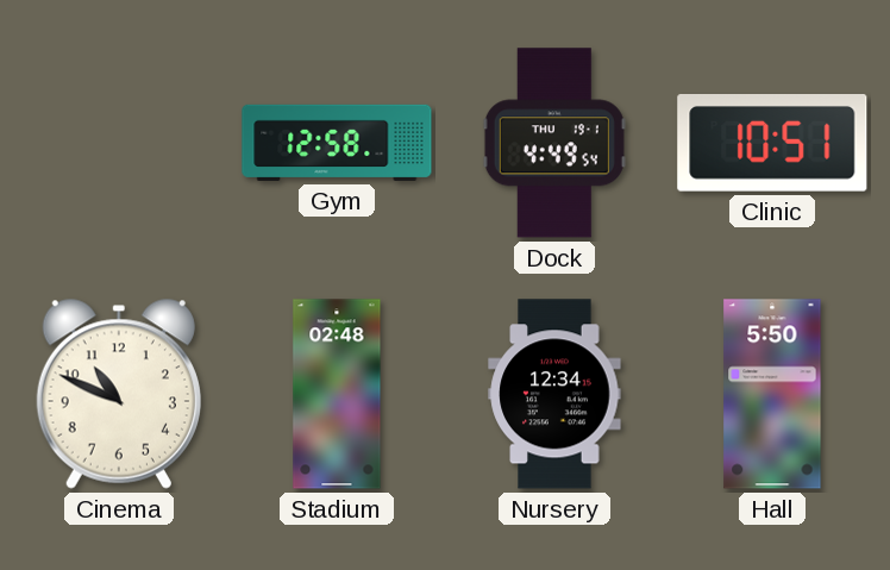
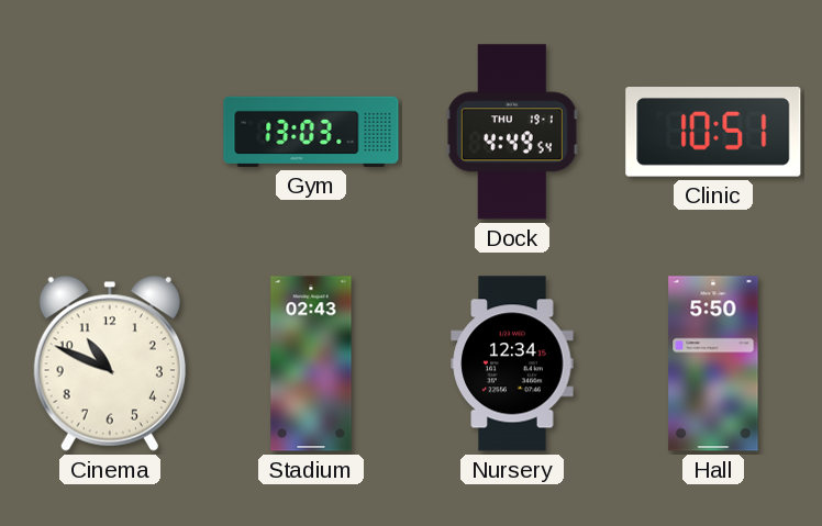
Gym: 12:58 -> 13:03 (311, 132)
Stadium: 02:48 -> 02:43 (311, 363)
